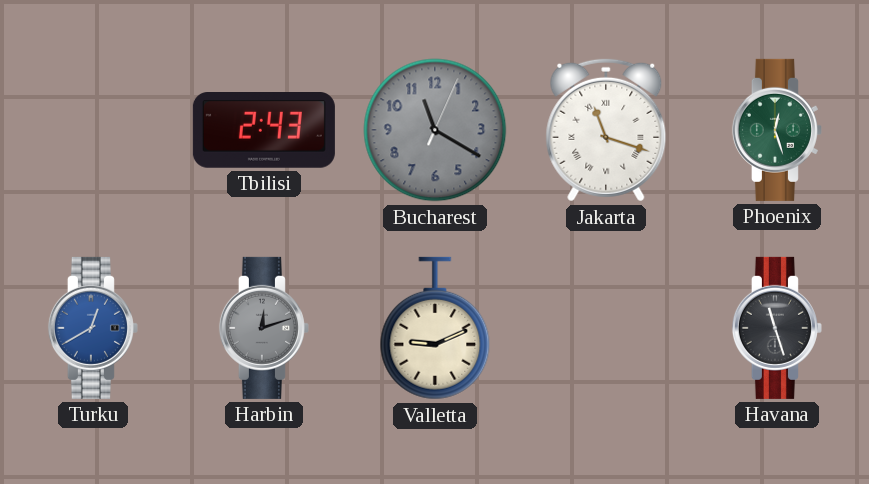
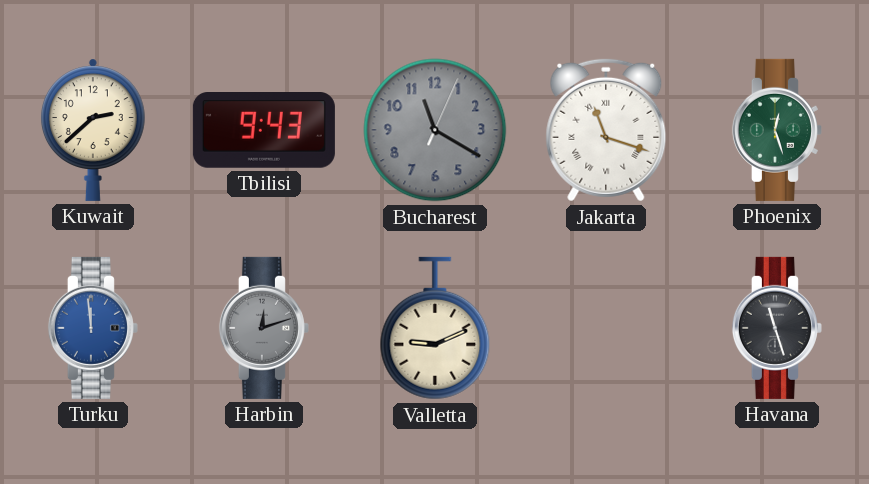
Kuwait: none -> 2:38 (93, 130)
Tbilisi: 2:43 -> 9:43 (264, 131)
Turku: 12:40 -> 11:59 (93, 328)
